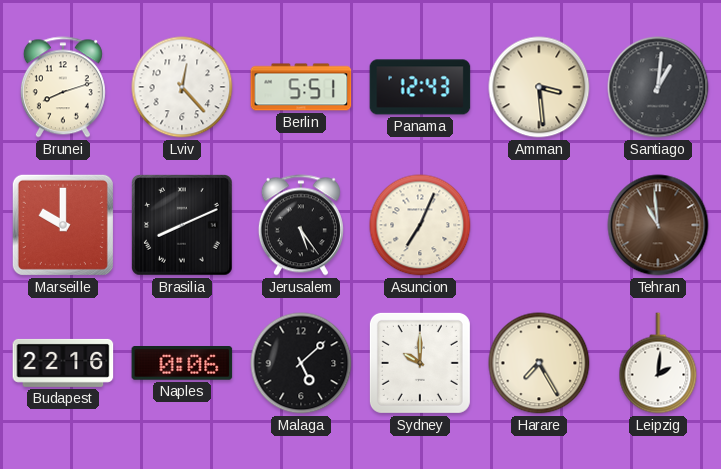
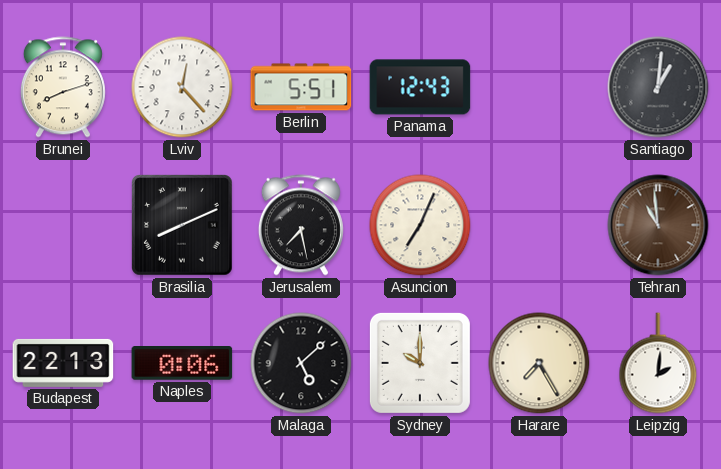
Amman: 3:29 -> none (539, 87)
Marseille: 10:00 -> none (63, 225)
Jerusalem: 5:24 -> 7:28 (301, 225)
Budapest: 22:16 -> 22:13 (63, 363)
